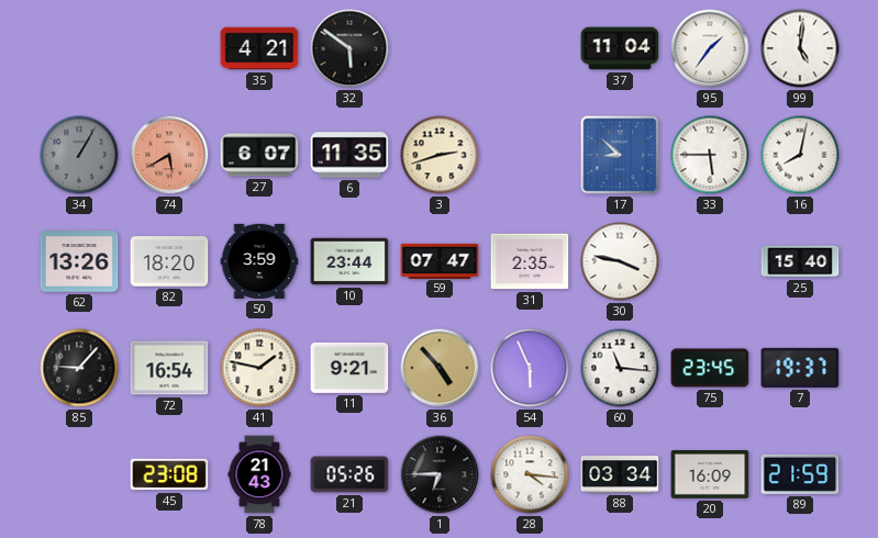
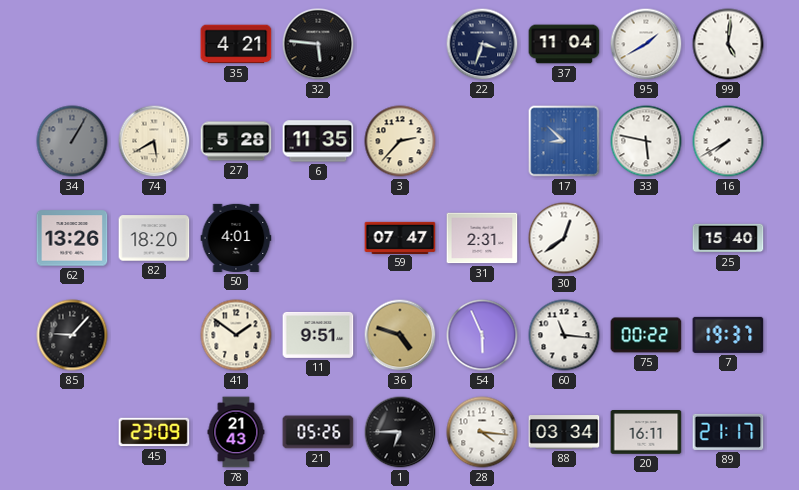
32: 5:51 -> 5:46 (318, 44)
22: none -> 3:33 (482, 44)
95: 1:36 -> 1:40 (646, 44)
74 dial: salmon -> cream (154, 141)
27: 6:07 -> 5:28 (236, 141)
3: 2:42 -> 2:37 (400, 141)
33: 5:45 -> 5:47 (646, 141)
16: 8:02 -> 7:40 (728, 141)
50: 3:59 -> 4:01 (236, 238)
10: 23:44 -> none (349, 261)
31: 2:35 -> 2:31 (482, 238)
30: 3:47 -> 12:39 (564, 238)
72: 16:54 -> none (169, 368)
41: 1:47 -> 1:51 (236, 335)
11: 9:21 -> 9:51 (318, 335)
36: 4:53 -> 4:48 (400, 335)
75: 23:45 -> 00:22 (646, 335)
45: 23:08 -> 23:09 (154, 432)
20: 16:09 -> 16:11 (646, 433)
89: 21:59 -> 21:17 (728, 432)
